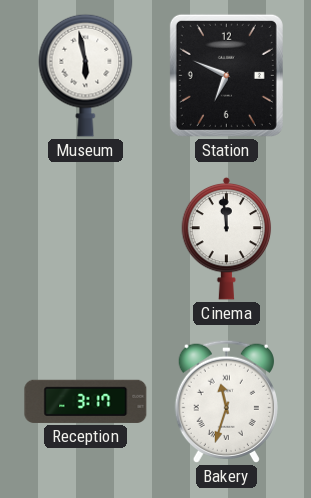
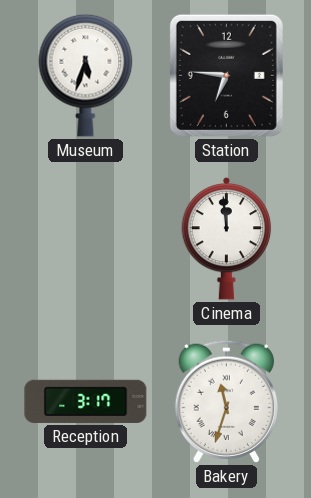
Museum: 5:58 -> 5:33 (86, 75)
Station: 6:49 -> 6:46 (226, 75)
